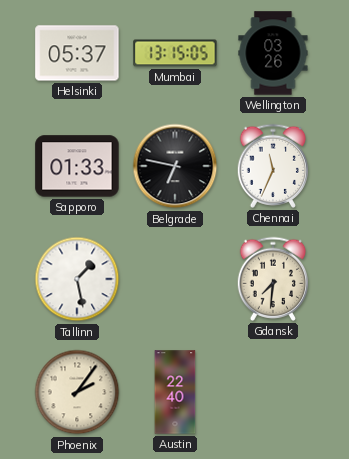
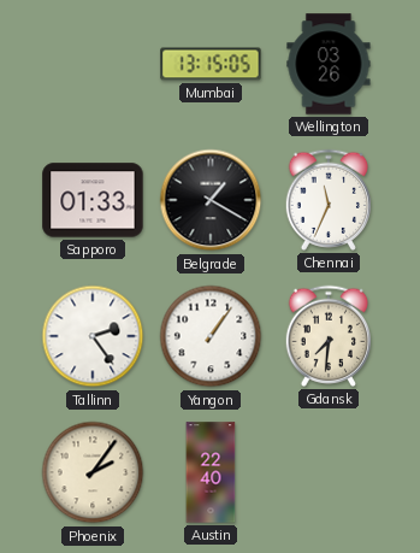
Helsinki: 05:37 -> none (77, 53)
Belgrade: 6:47 -> 1:20 (211, 200)
Tallinn: 1:28 -> 2:24 (93, 336)
Yangon: none -> 1:06 (211, 336)
